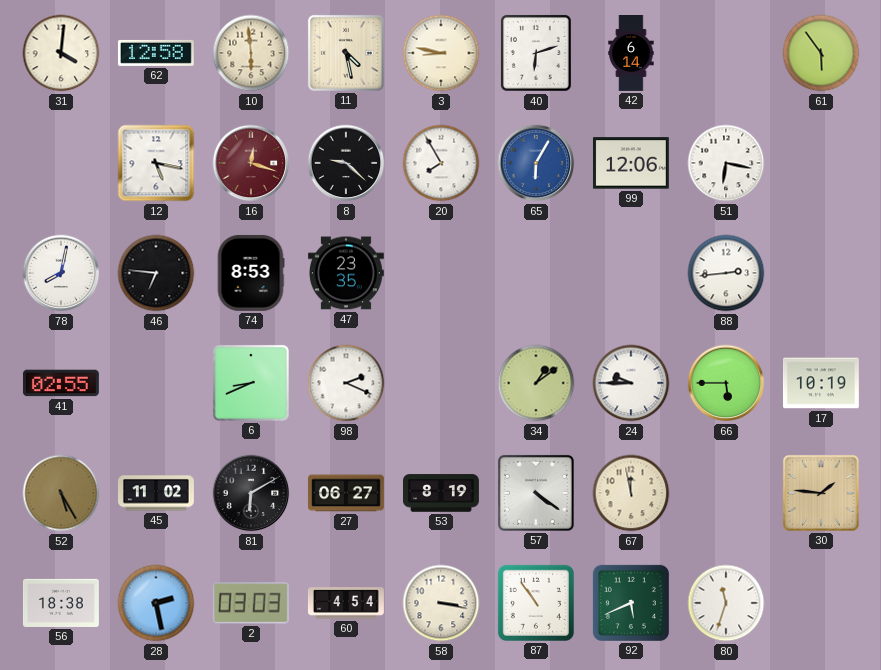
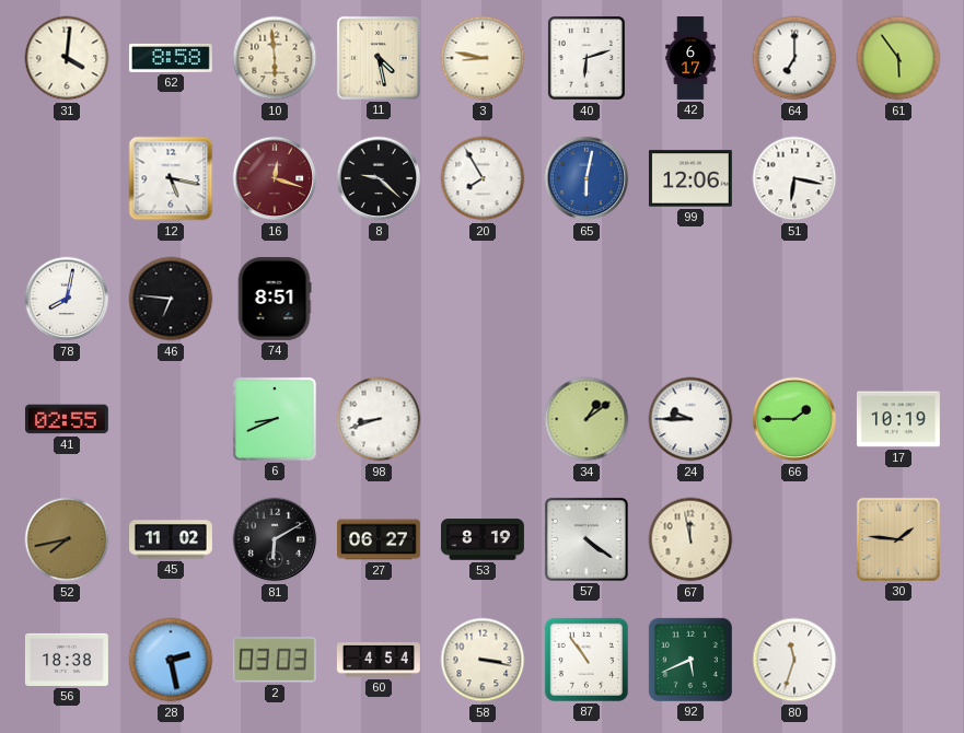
62: 12:58 -> 8:58 (171, 58)
42: 6:14 -> 6:17 (690, 59)
64: none -> 7:00 (794, 58)
65: 6:05 -> 6:02 (586, 178)
74: 8:53 -> 8:51 (275, 299)
47: 23:35 -> none (346, 273)
88: 2:44 -> none (726, 273)
98: 2:19 -> 8:42 (379, 419)
66: 5:45 -> 1:45 (794, 419)
52: 5:25 -> 7:43 (67, 539)
